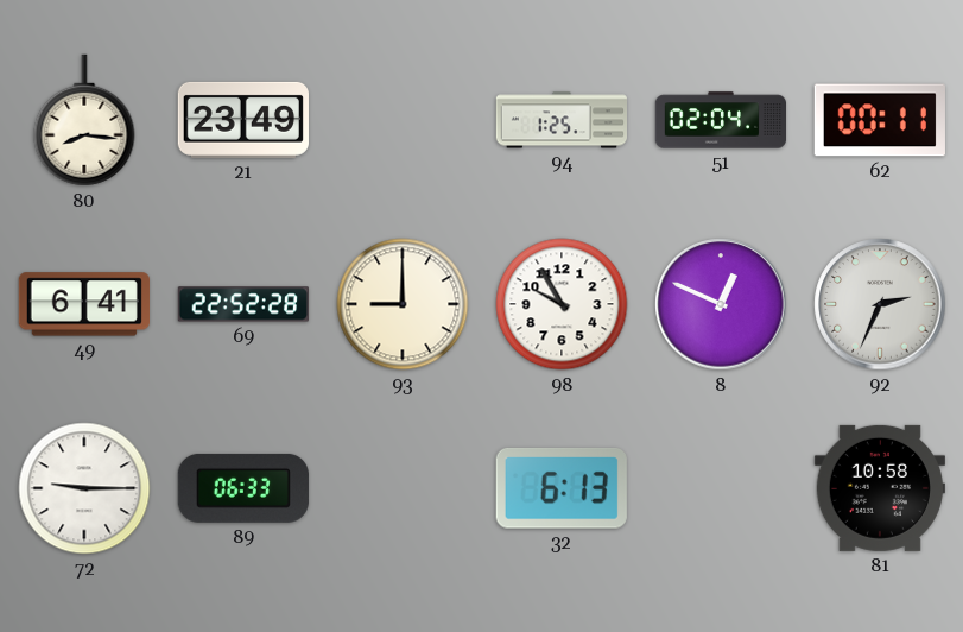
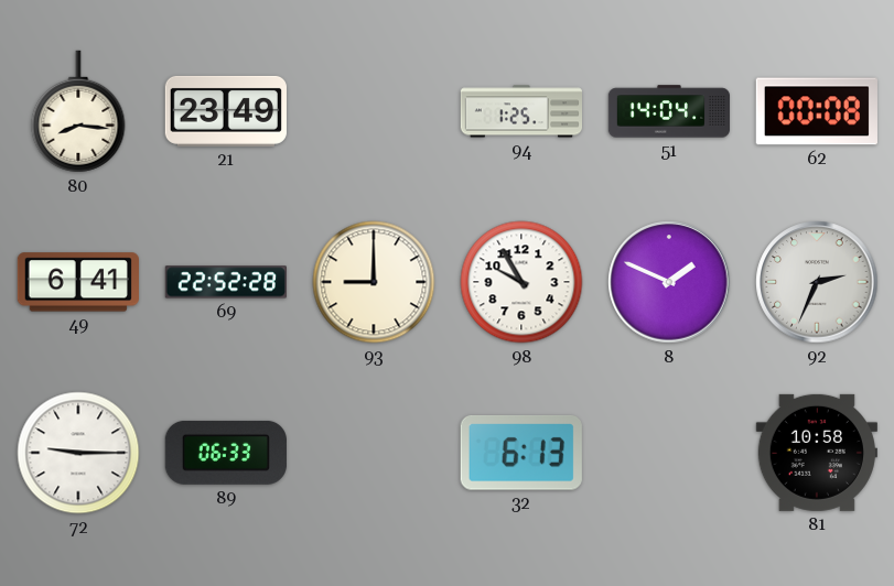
51: 02:04 -> 14:04 (668, 111)
62: 00:11 -> 00:08 (817, 111)
8: 12:49 -> 1:49 (669, 282)
